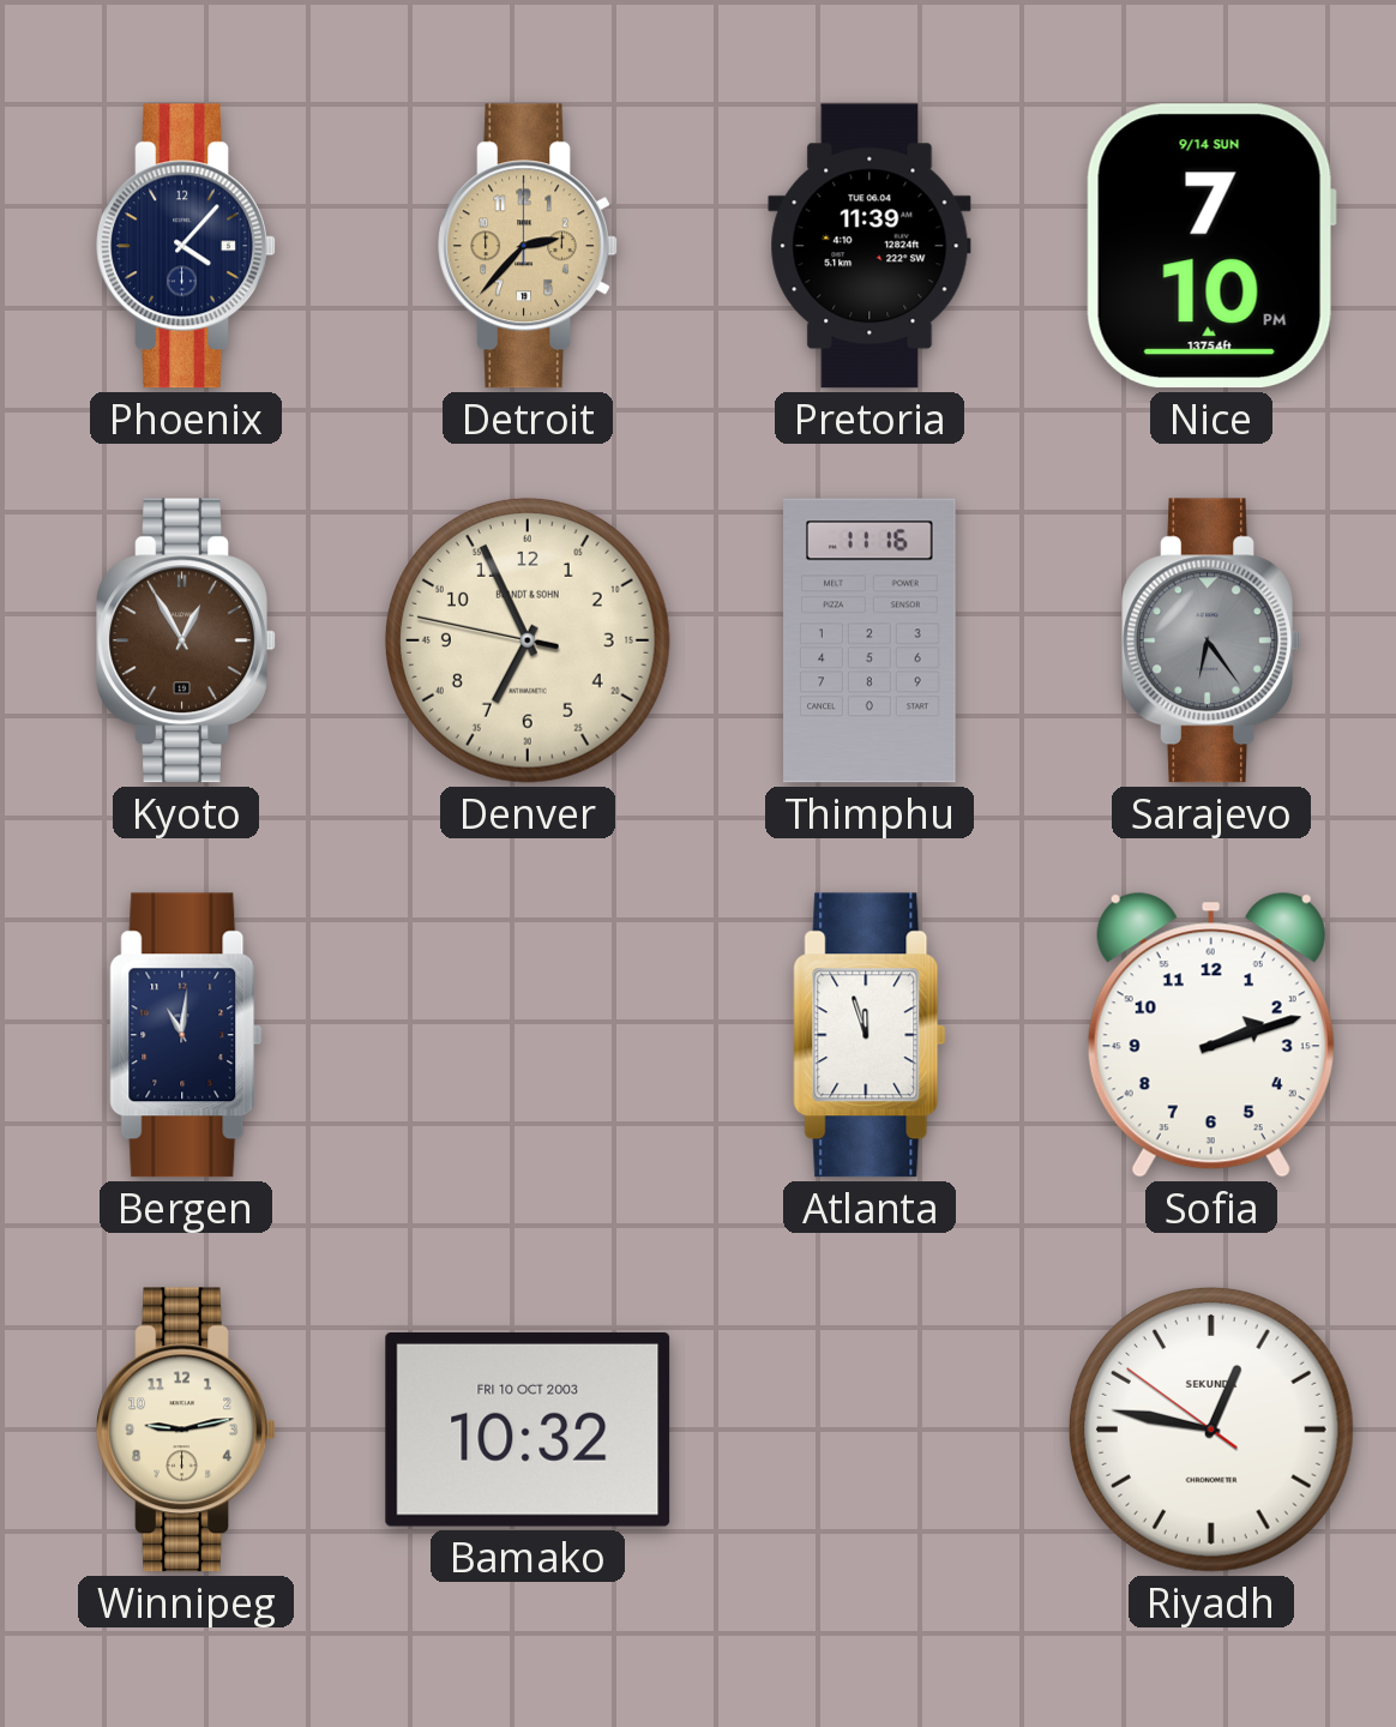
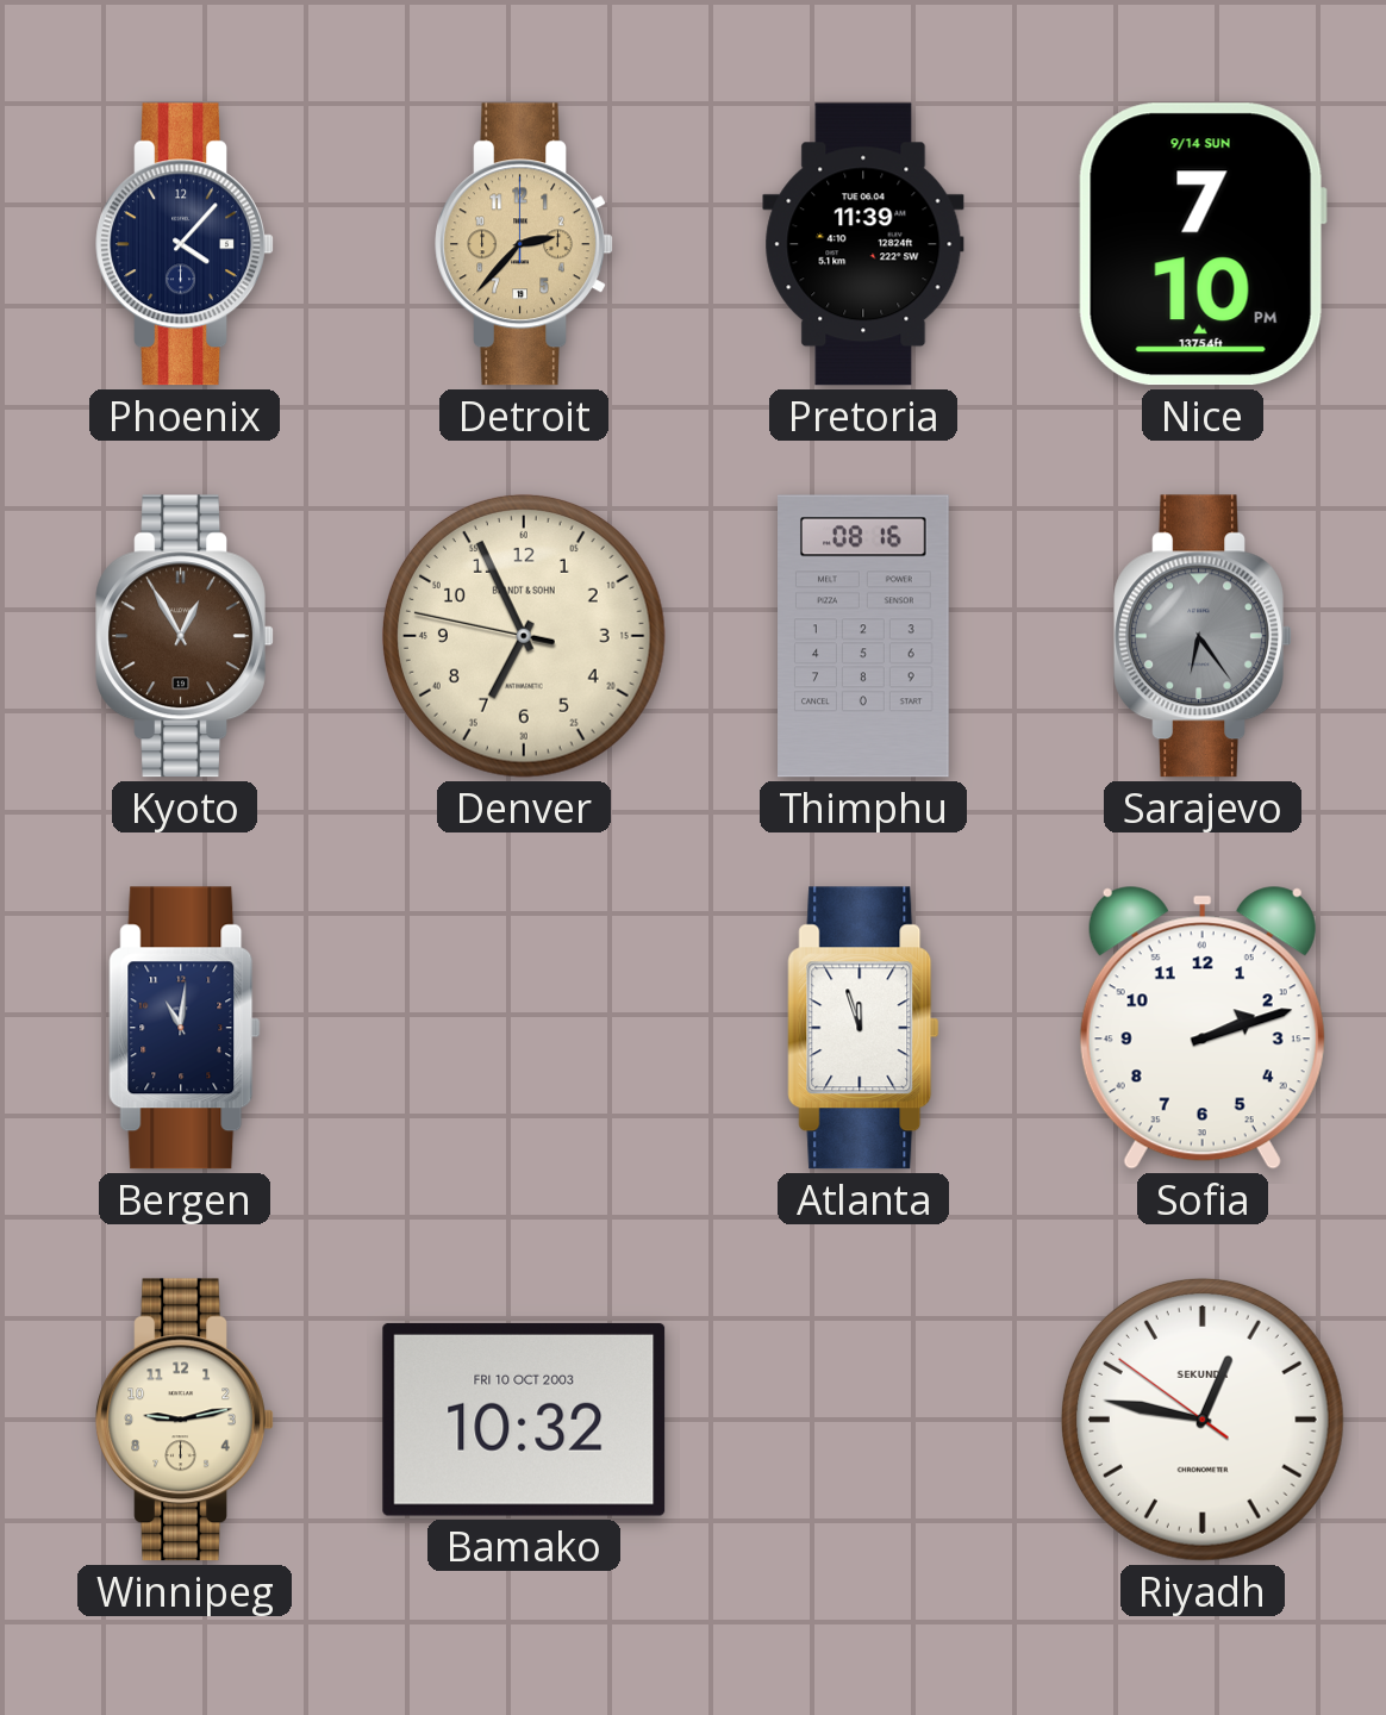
Thimphu: 11:16 -> 08:16 (864, 636)
